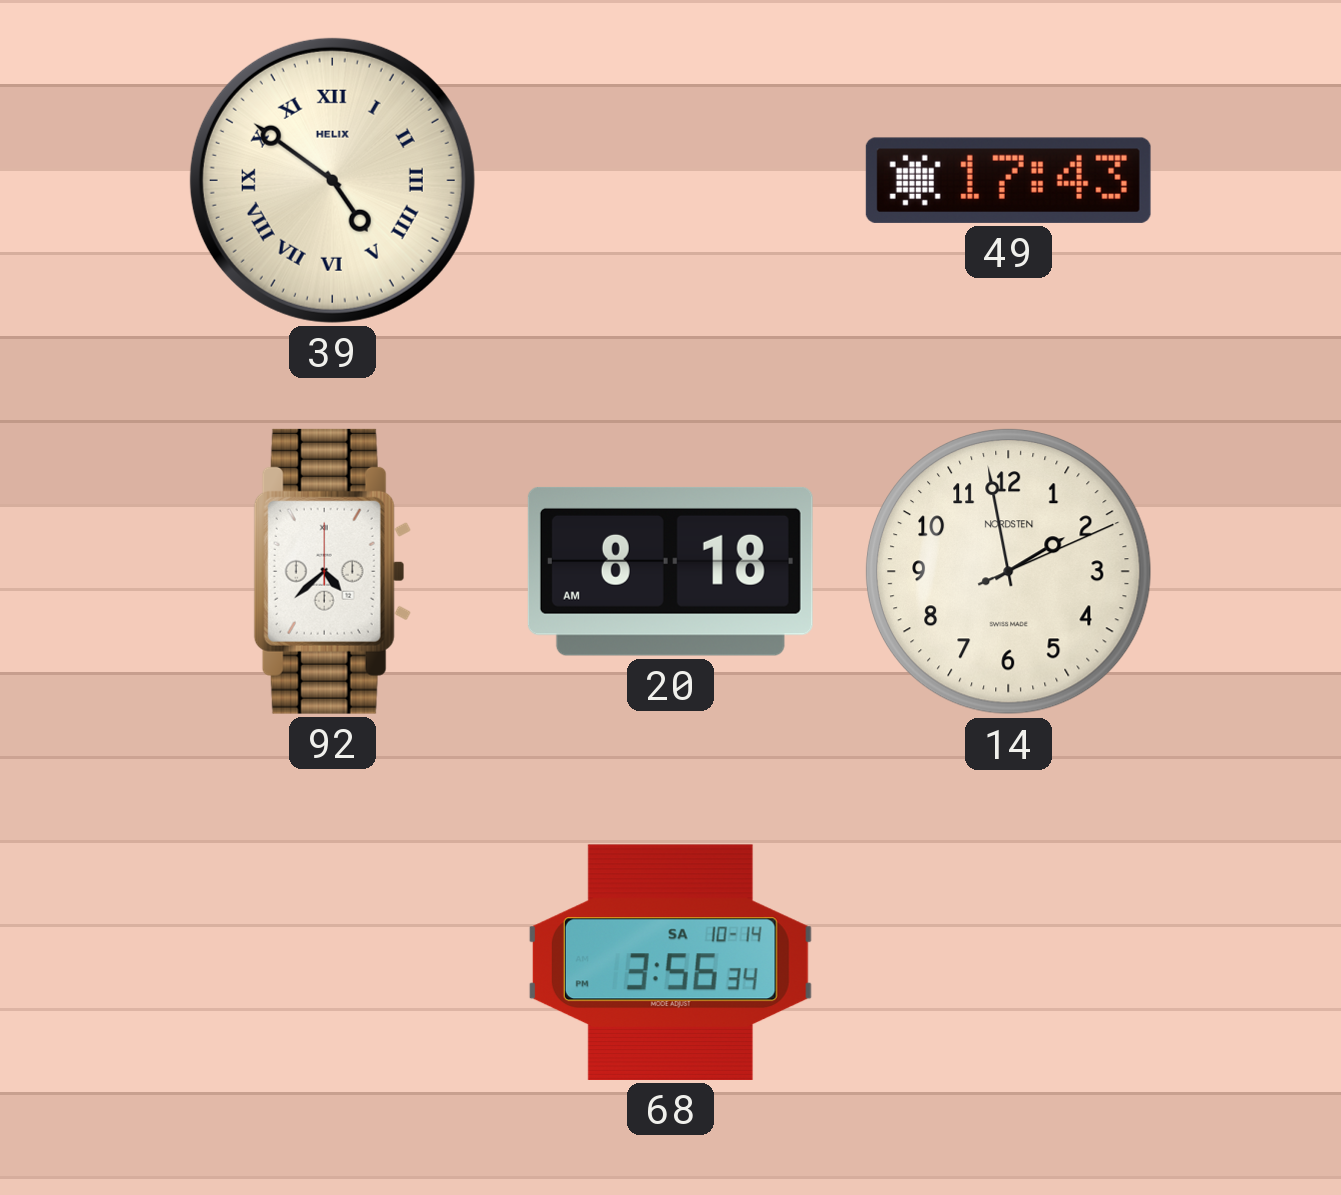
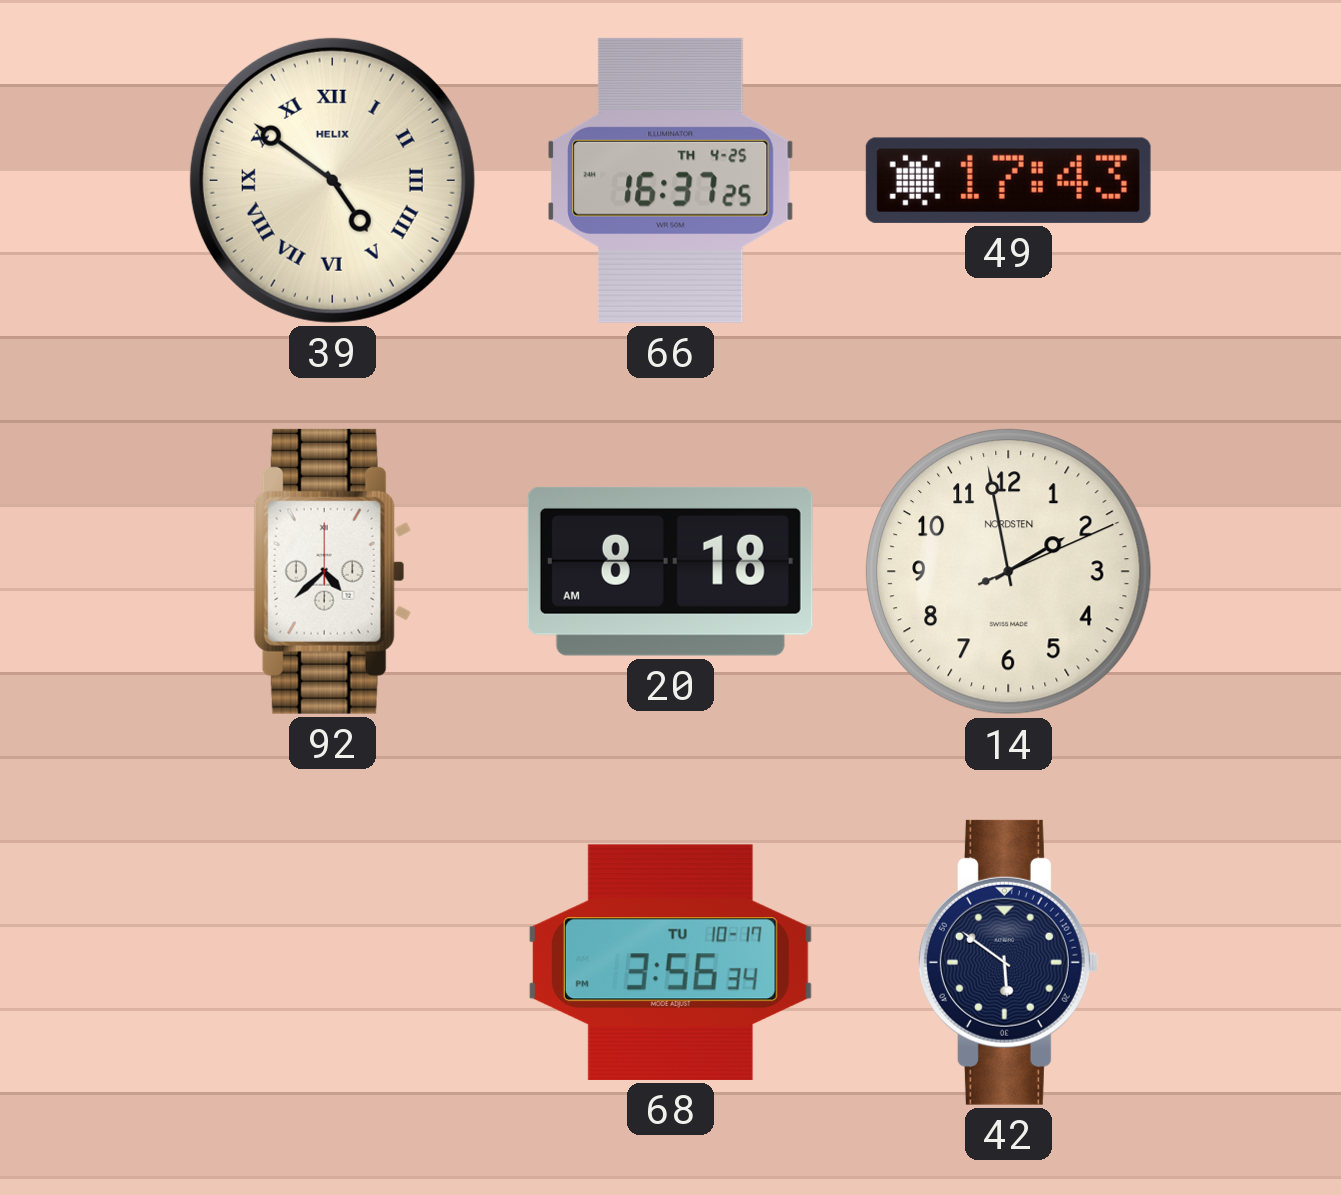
66: none -> 16:37 (671, 180)
68 date: SA 10-14 -> TU 10-17 (670, 962)
42: none -> 5:51 (1008, 962)
